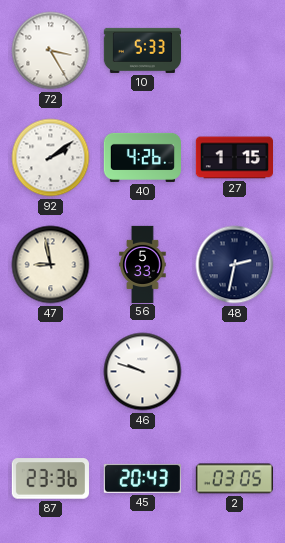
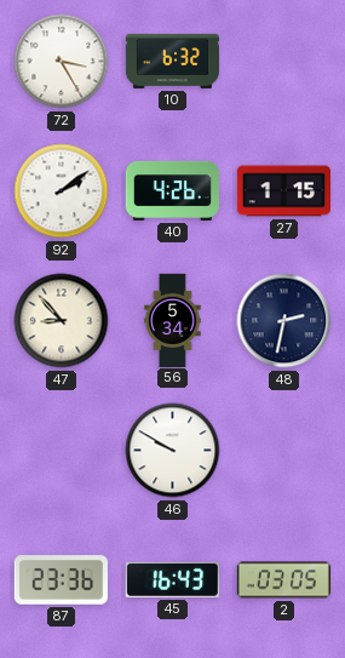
10: 5:33 -> 6:32 (172, 61)
47: 8:58 -> 8:53 (62, 321)
56: 5:33 -> 5:34 (173, 320)
46: 9:48 -> 9:50 (173, 451)
45: 20:43 -> 16:43 (172, 579)
